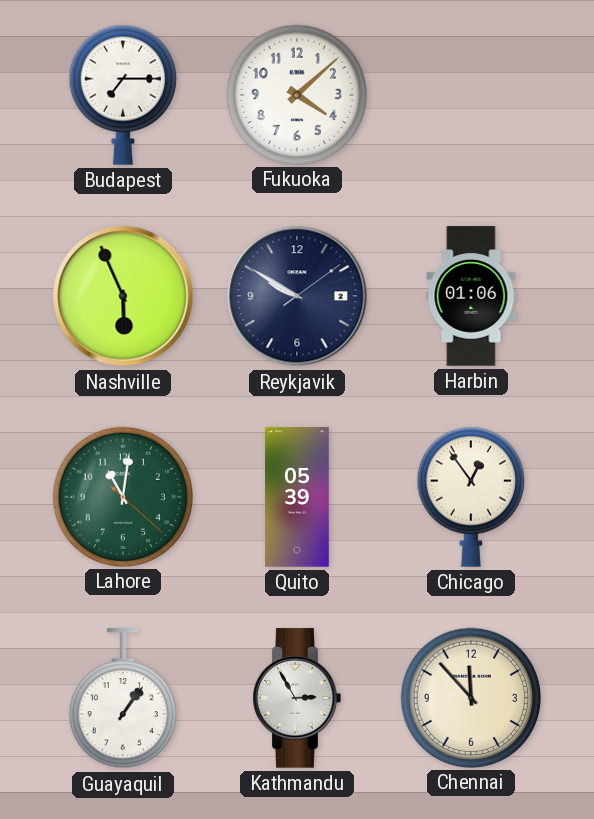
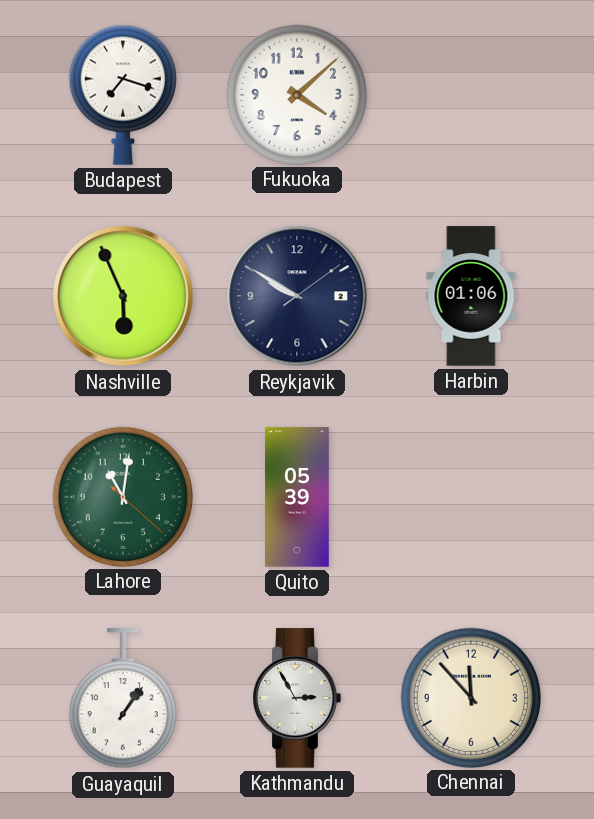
Budapest: 7:15 -> 7:18 (123, 95)
Chicago: 12:54 -> none (471, 497)
